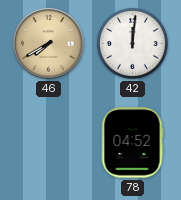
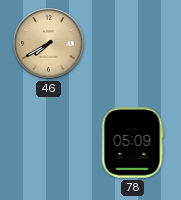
42: 12:01 -> none (132, 43)
78: 04:52 -> 05:09 (132, 143)
